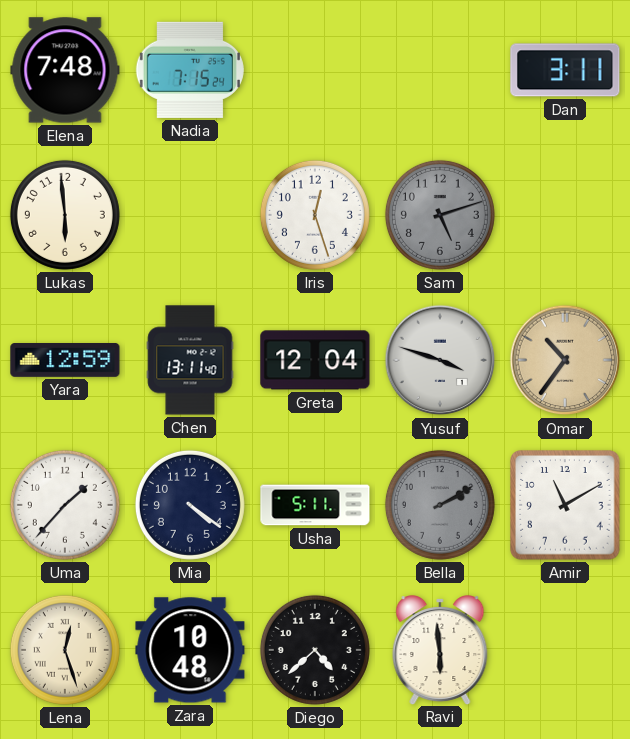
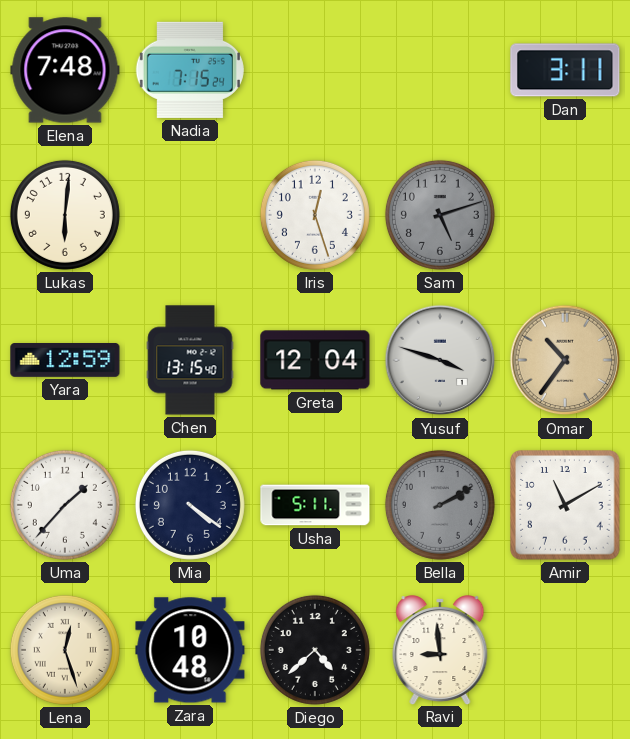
Lukas: 5:59 -> 6:01 (65, 215)
Chen: 13:11 -> 13:15 (190, 360)
Ravi: 5:59 -> 8:59 (440, 650)
